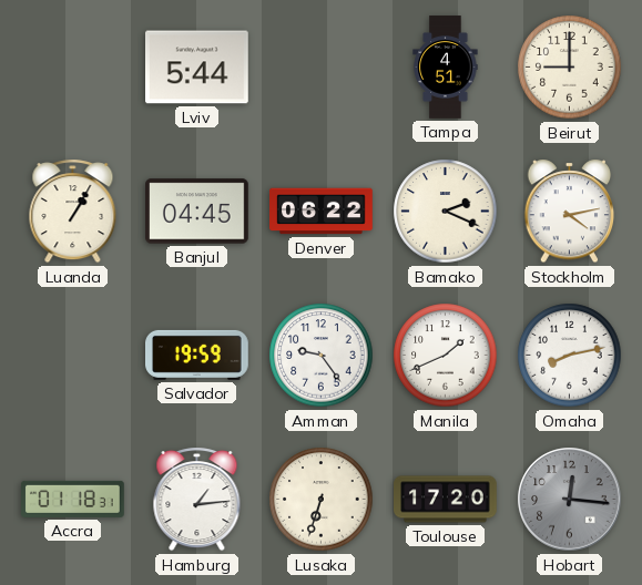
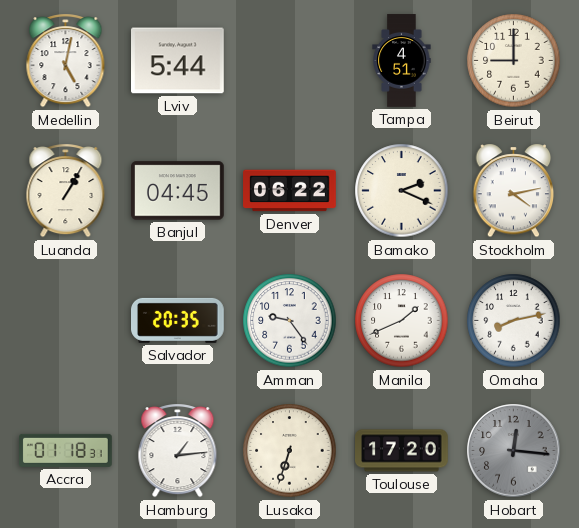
Medellin: none -> 5:02 (66, 61)
Salvador: 19:59 -> 20:35 (178, 320)
